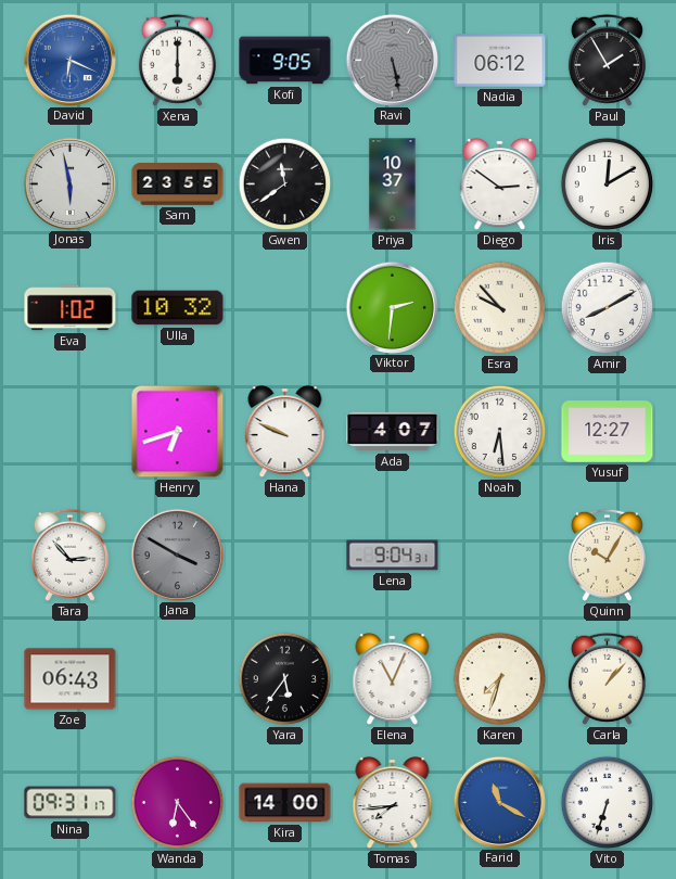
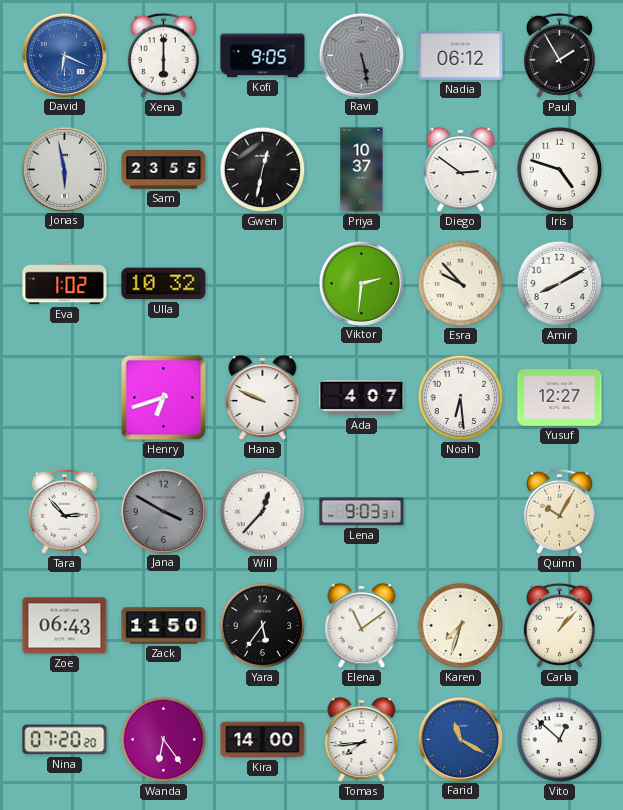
Gwen: 11:39 -> 12:32 (263, 170)
Iris: 12:10 -> 4:48 (560, 170)
Will: none -> 12:37 (263, 512)
Lena: 9:04 -> 9:03 (362, 512)
Zack: none -> 11:50 (164, 626)
Elena: 11:04 -> 11:09 (362, 626)
Nina: 09:31 -> 07:20 (65, 740)
Vito: 6:33 -> 12:52 (560, 740)
